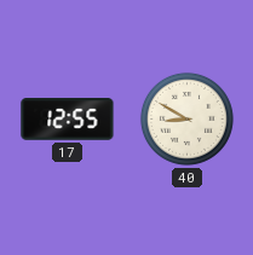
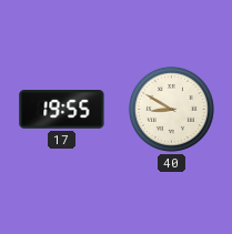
17: 12:55 -> 19:55 (62, 110)
